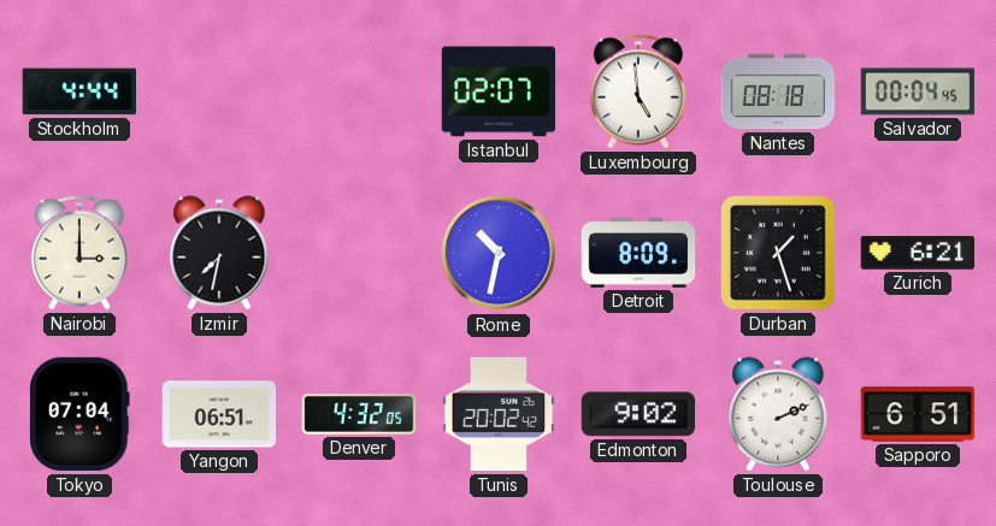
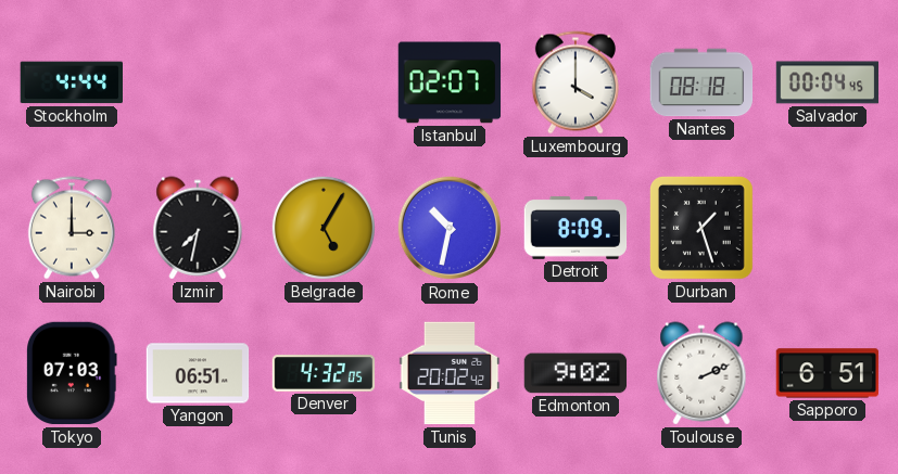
Luxembourg: 4:59 -> 4:00 (576, 82)
Belgrade: none -> 5:05 (324, 228)
Zurich: 6:21 -> none (918, 253)
Tokyo: 07:04 -> 07:03 (73, 373)
